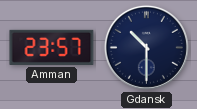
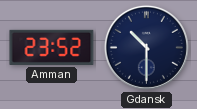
Amman: 23:57 -> 23:52 (52, 47)
